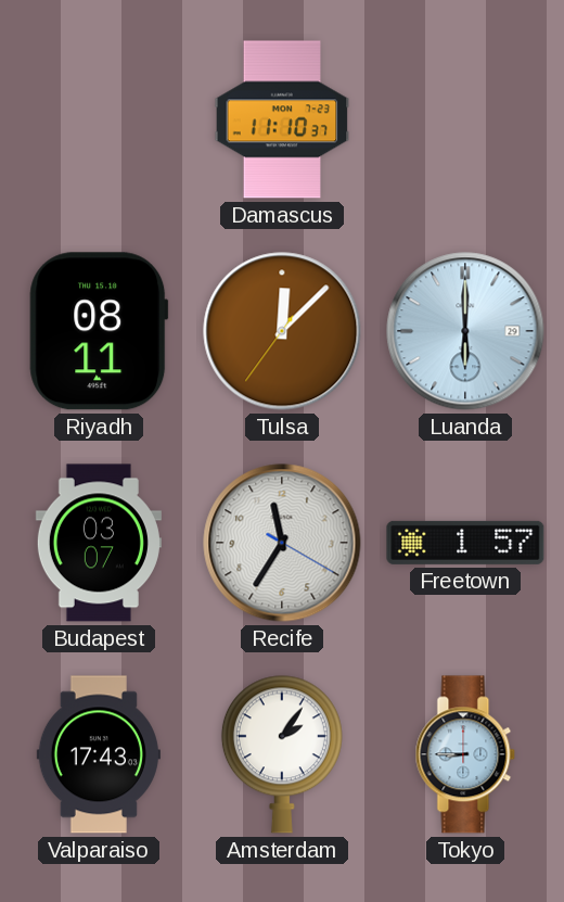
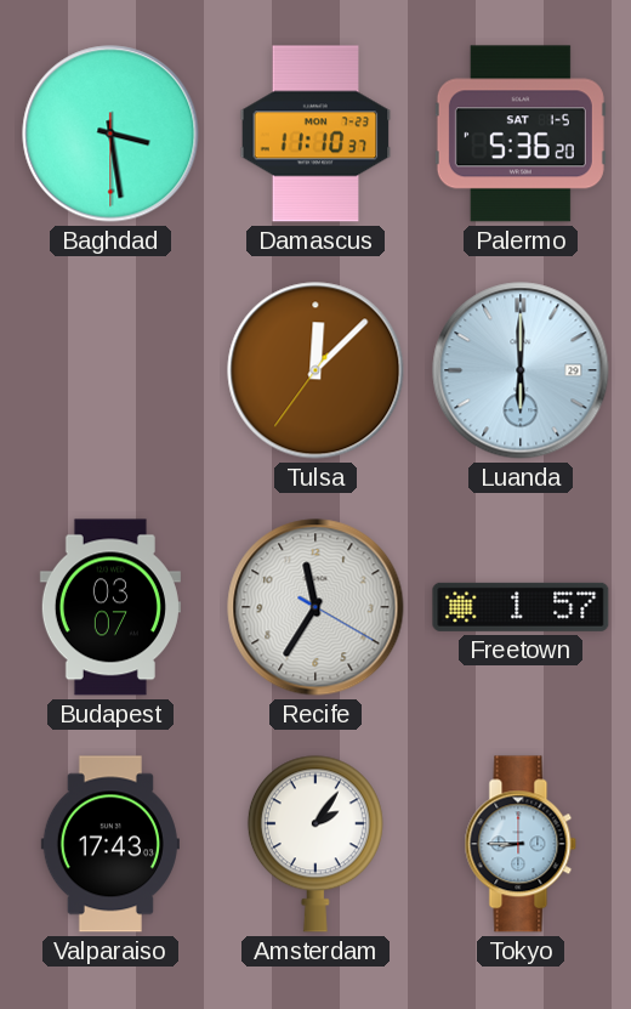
Baghdad: none -> 3:28 (110, 134)
Palermo: none -> 5:36 (521, 134)
Riyadh: 08:11 -> none (99, 331)
